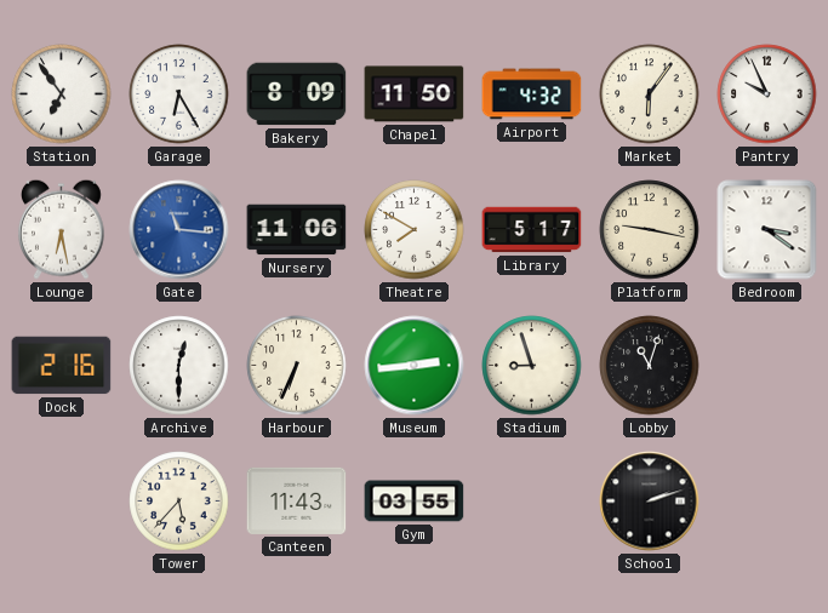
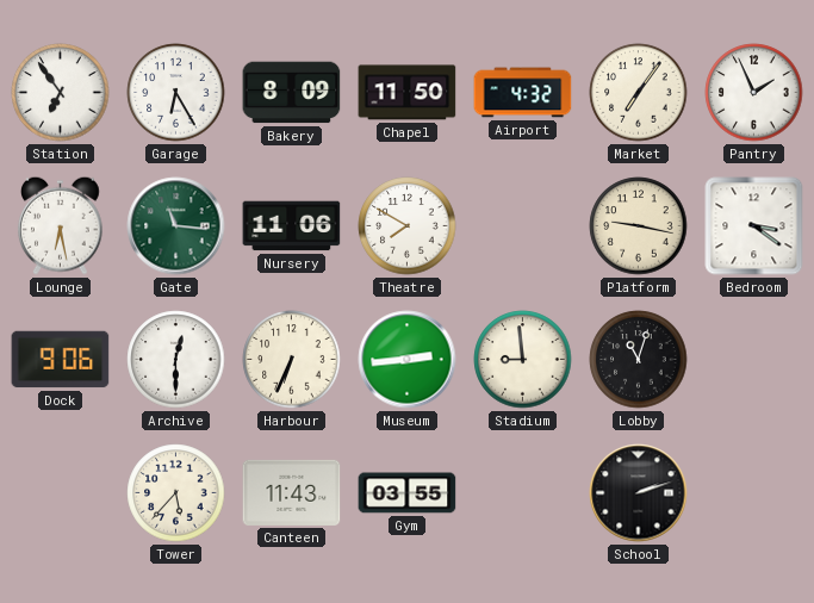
Market: 6:06 -> 7:06 (639, 93)
Pantry: 9:56 -> 1:56 (754, 93)
Gate dial: blue -> green (176, 226)
Library: 5:17 -> none (532, 230)
Dock: 2:16 -> 9:06 (61, 360)
Stadium: 8:57 -> 8:59 (523, 360)
